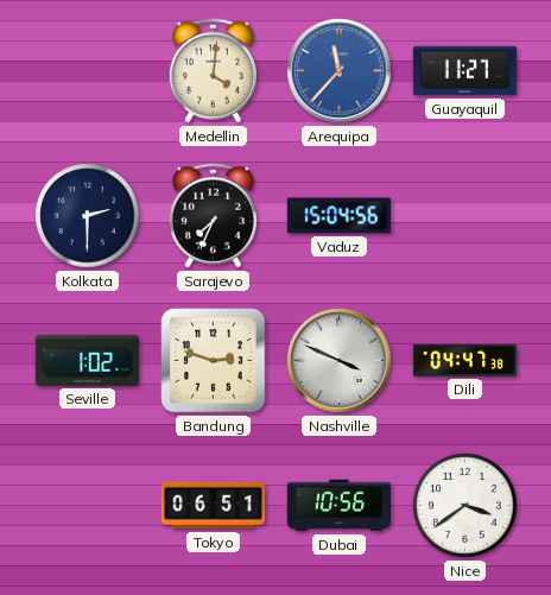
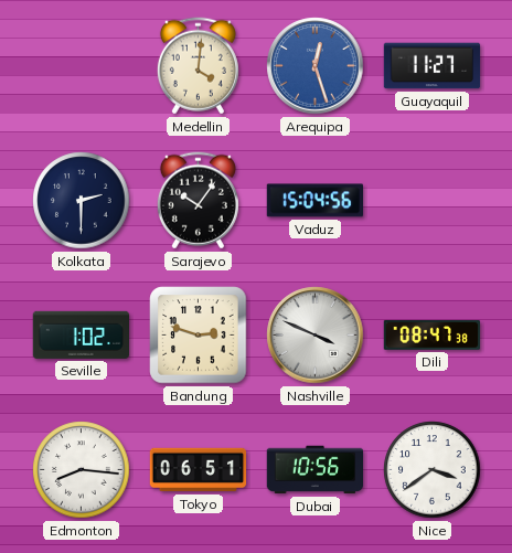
Arequipa: 11:37 -> 12:27 (316, 66)
Sarajevo: 7:34 -> 10:06 (198, 201)
Dili: 04:47 -> 08:47 (431, 334)
Edmonton: none -> 8:16 (82, 470)
